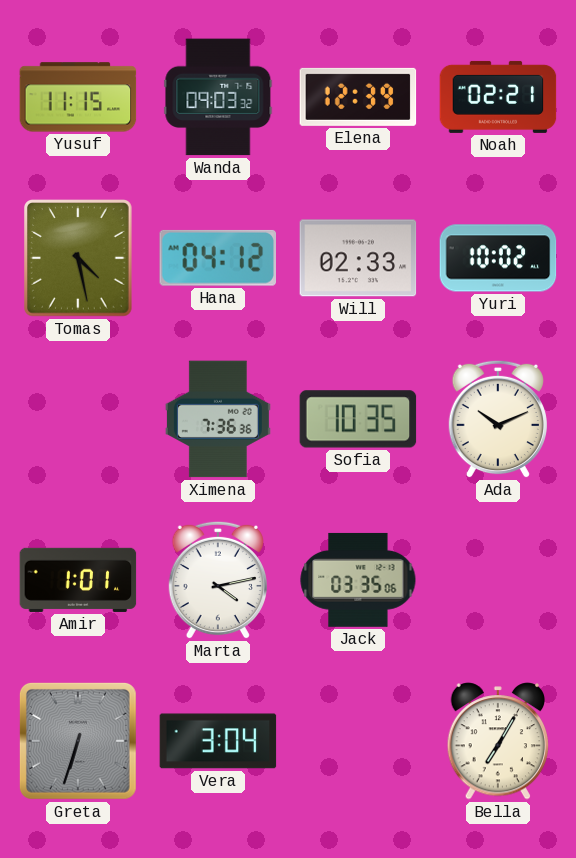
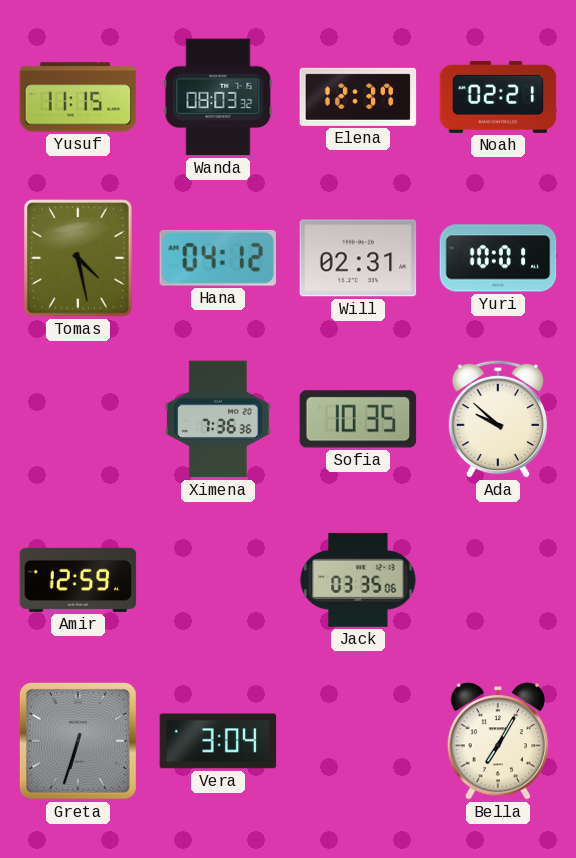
Wanda: 09:03 -> 08:03 (218, 97)
Elena: 12:39 -> 12:37 (358, 97)
Will: 02:33 -> 02:31 (358, 258)
Yuri: 10:02 -> 10:01 (498, 258)
Ada: 10:11 -> 9:52 (498, 419)
Amir: 1:01 -> 12:59 (78, 580)
Marta: 4:13 -> none (218, 580)
